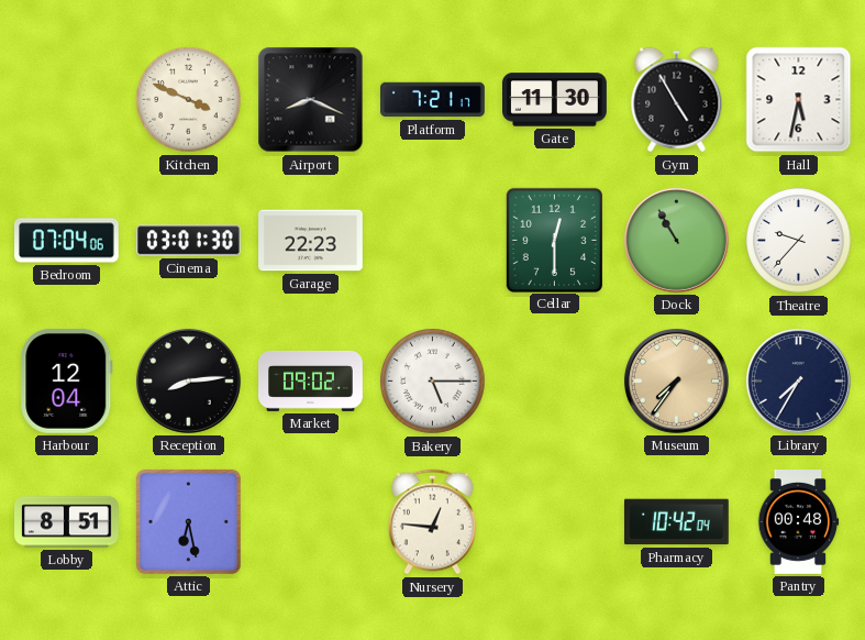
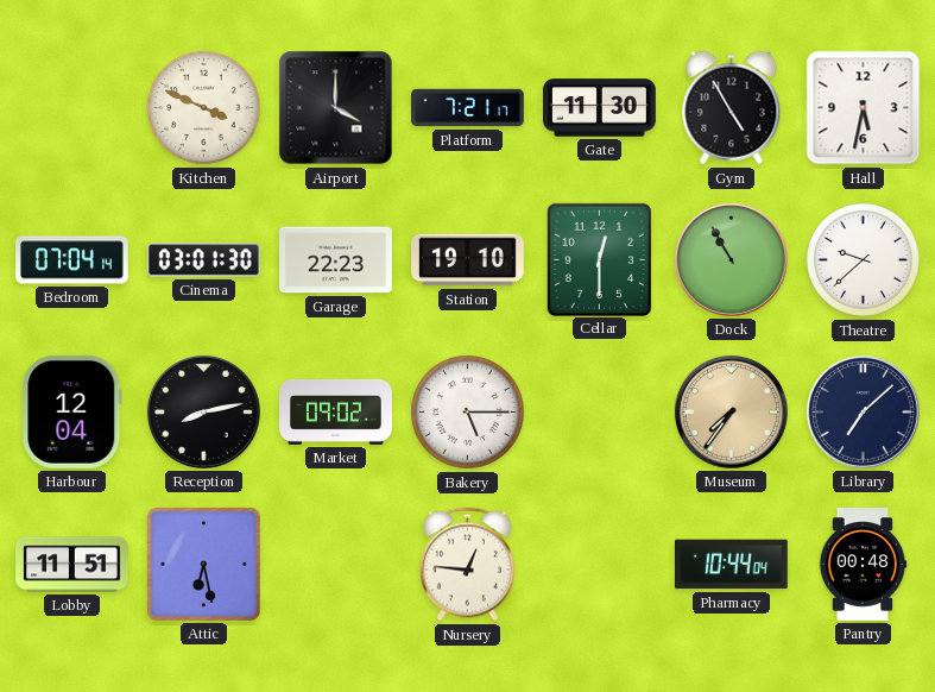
Airport: 8:19 -> 4:00 (336, 108)
Bedroom: 07:04:06 -> 07:04:14 (72, 260)
Station: none -> 19:10 (468, 260)
Theatre: 9:37 -> 9:38 (864, 260)
Reception: 8:14 -> 8:13 (203, 411)
Library: 7:35 -> 7:08 (863, 411)
Lobby: 8:51 -> 11:51 (72, 565)
Pharmacy: 10:42 -> 10:44 (731, 565)
